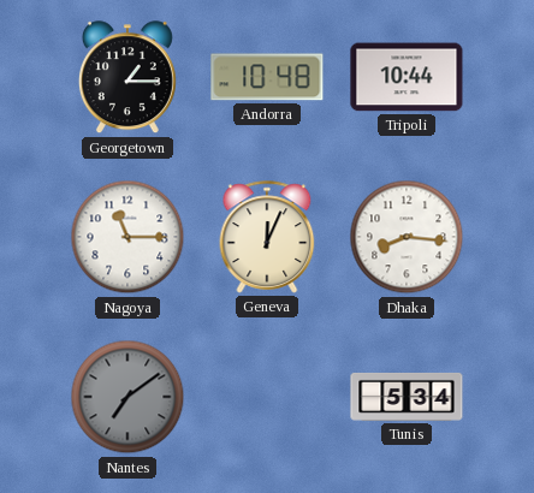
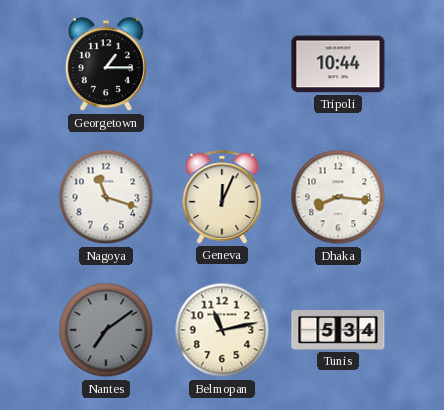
Andorra: 10:48 -> none (267, 77)
Nagoya: 11:15 -> 11:18 (106, 197)
Belmopan: none -> 11:13 (222, 330)
